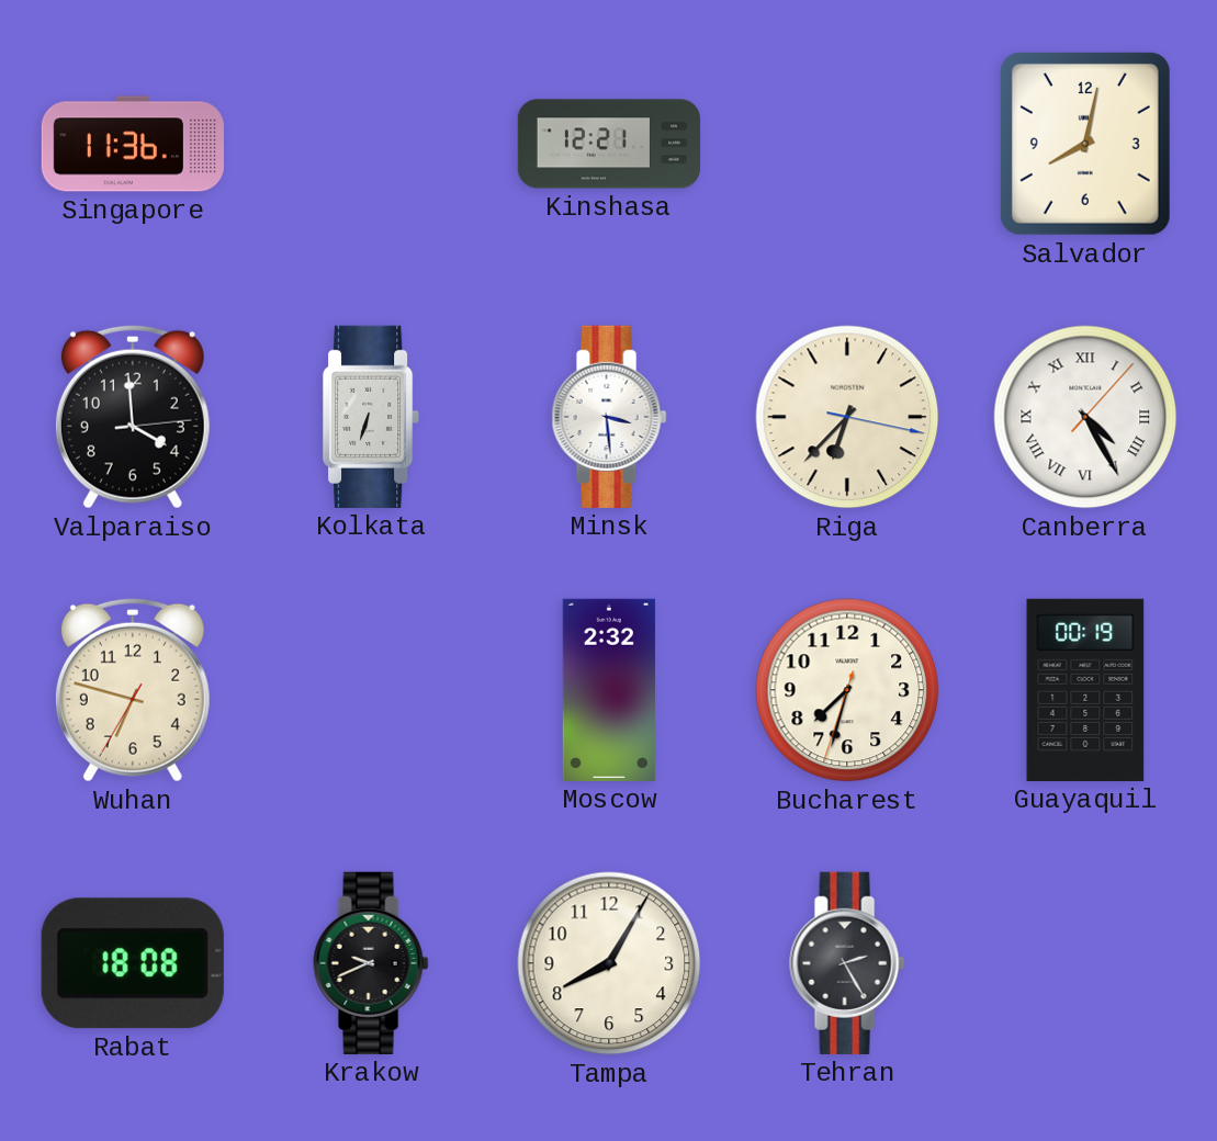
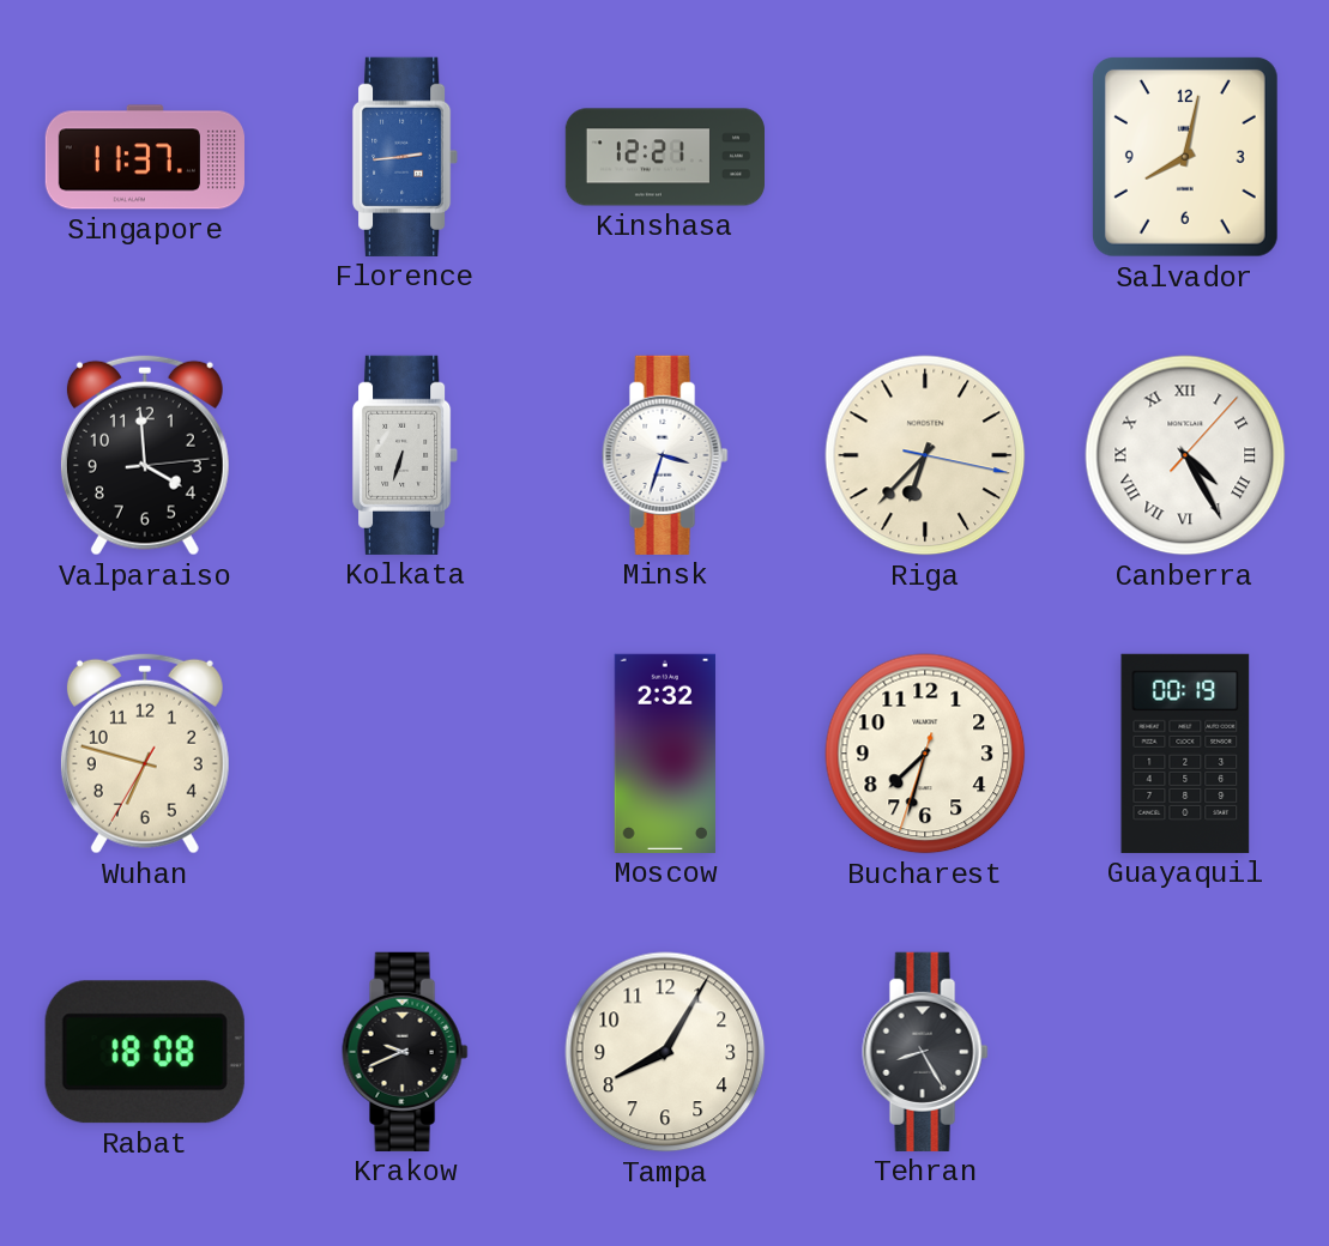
Singapore: 11:36 -> 11:37 (144, 157)
Florence: none -> 2:44 (406, 157)
Minsk: 3:29 -> 3:33 (665, 455)
Tehran: 2:25 -> 8:25 (925, 1052)
